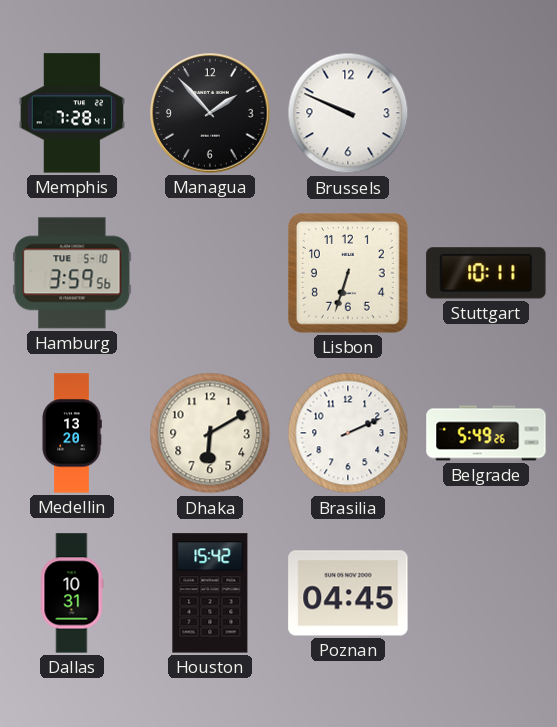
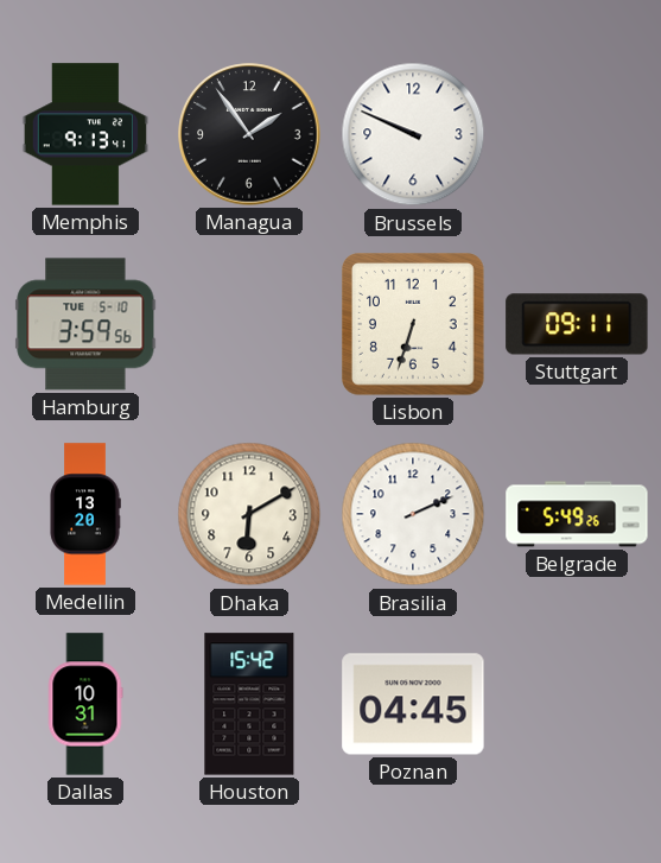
Memphis: 7:28 -> 9:13 (85, 134)
Managua: 1:53 -> 1:54 (249, 134)
Stuttgart: 10:11 -> 09:11 (577, 324)
